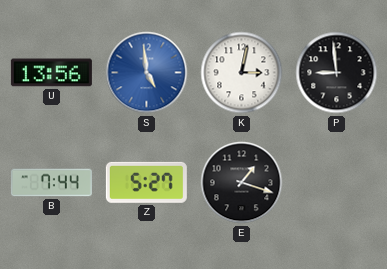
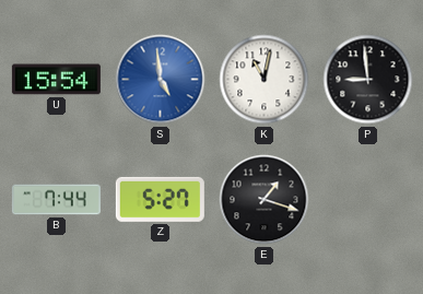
U: 13:56 -> 15:54 (56, 80)
K: 3:02 -> 11:02 (265, 80)
